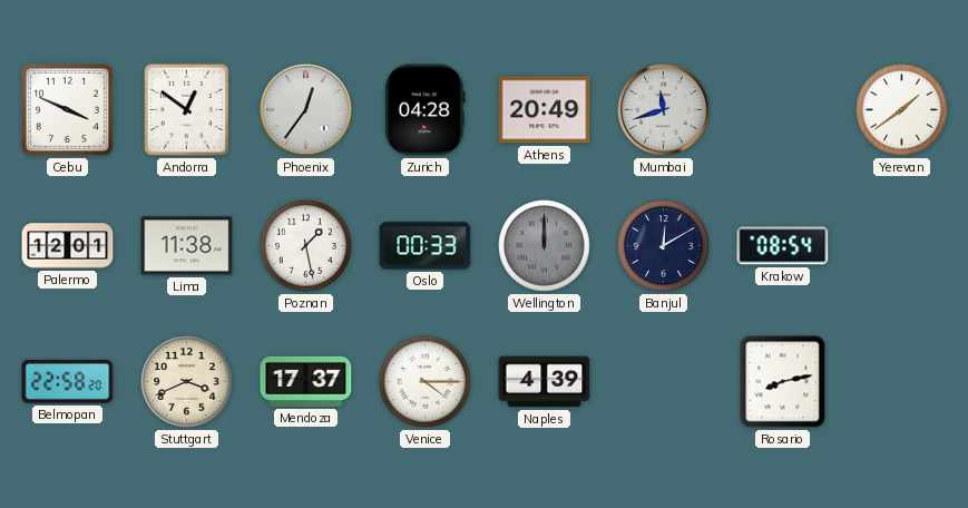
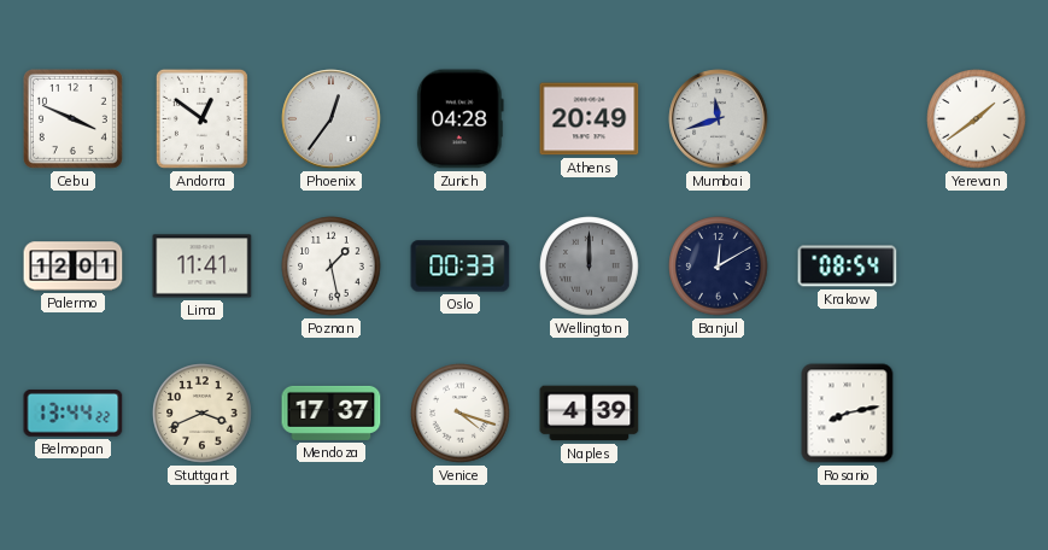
Lima: 11:38 -> 11:41 (203, 267)
Belmopan: 22:58 -> 13:44 (74, 413)
Venice: 4:15 -> 4:18 (461, 414)
